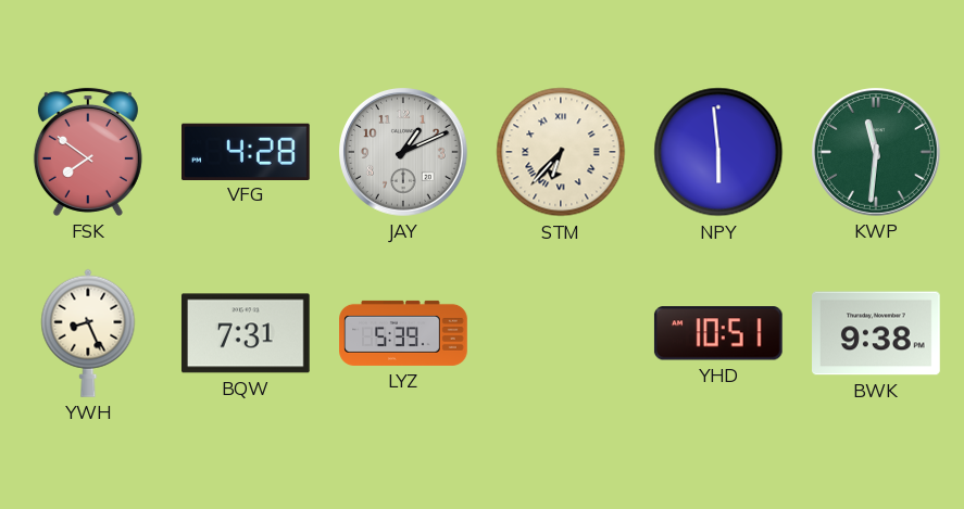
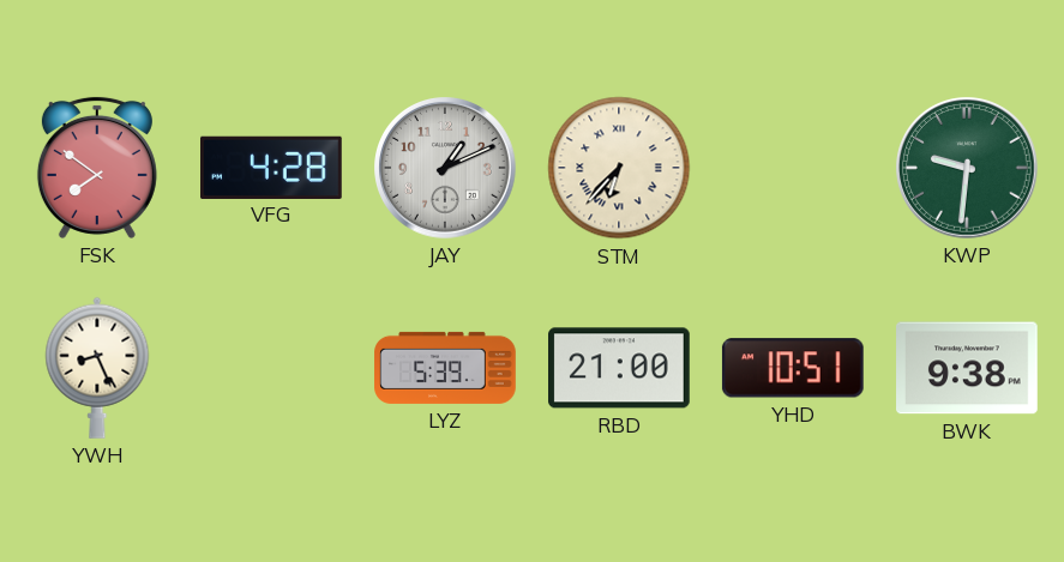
NPY: 5:59 -> none (718, 152)
KWP: 11:31 -> 9:31 (968, 169)
BQW: 7:31 -> none (246, 333)
RBD: none -> 21:00 (620, 368)
